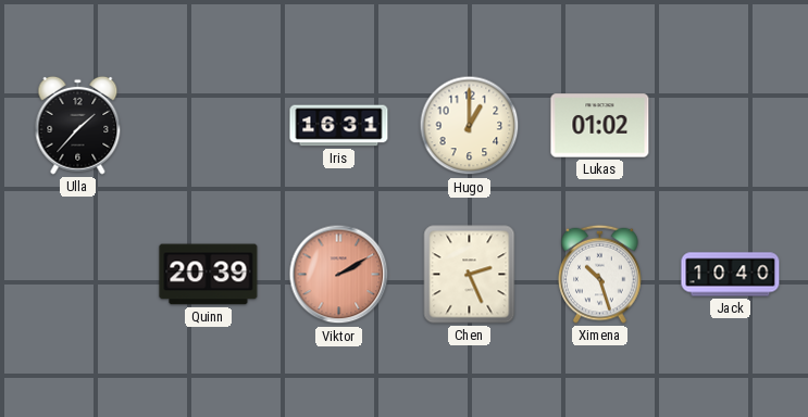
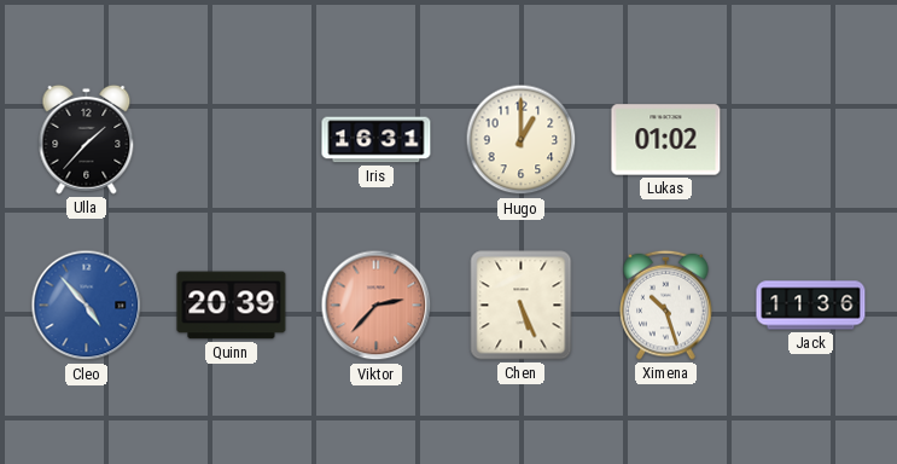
Cleo: none -> 4:53 (87, 306)
Viktor: 2:10 -> 2:37 (377, 306)
Chen: 2:26 -> 5:26 (522, 306)
Jack: 10:40 -> 11:36 (811, 306)
